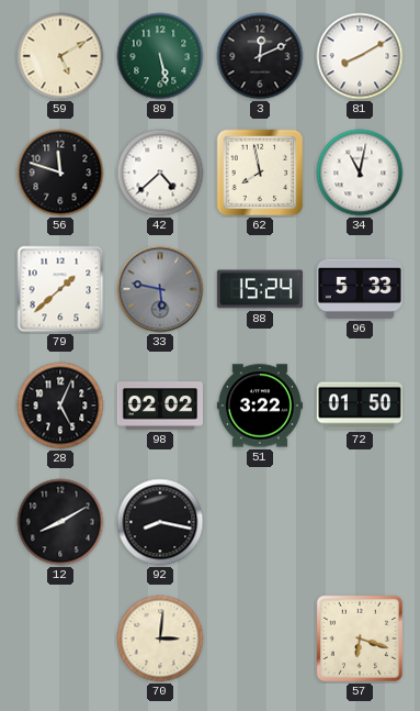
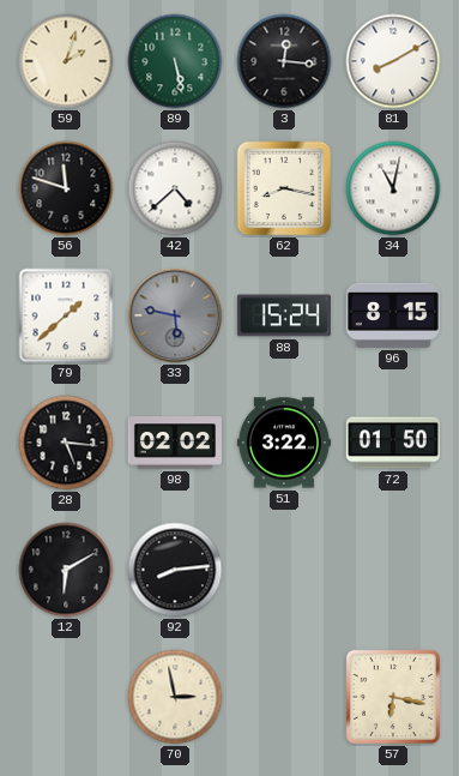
59: 5:10 -> 2:03 (66, 61)
3: 12:11 -> 12:16 (284, 61)
62: 7:58 -> 8:17 (284, 188)
96: 5:33 -> 8:15 (393, 315)
28: 5:04 -> 5:16 (66, 443)
12: 8:10 -> 6:10 (66, 570)
92: 8:17 -> 8:14 (175, 570)
70: 3:01 -> 2:58 (175, 697)
57: 6:18 -> 6:17 (393, 697)
